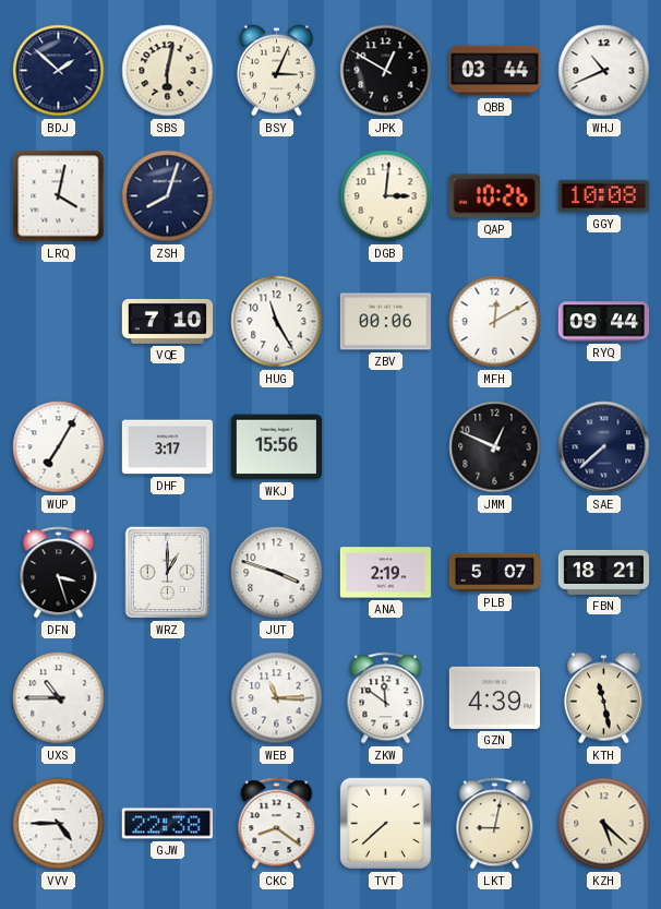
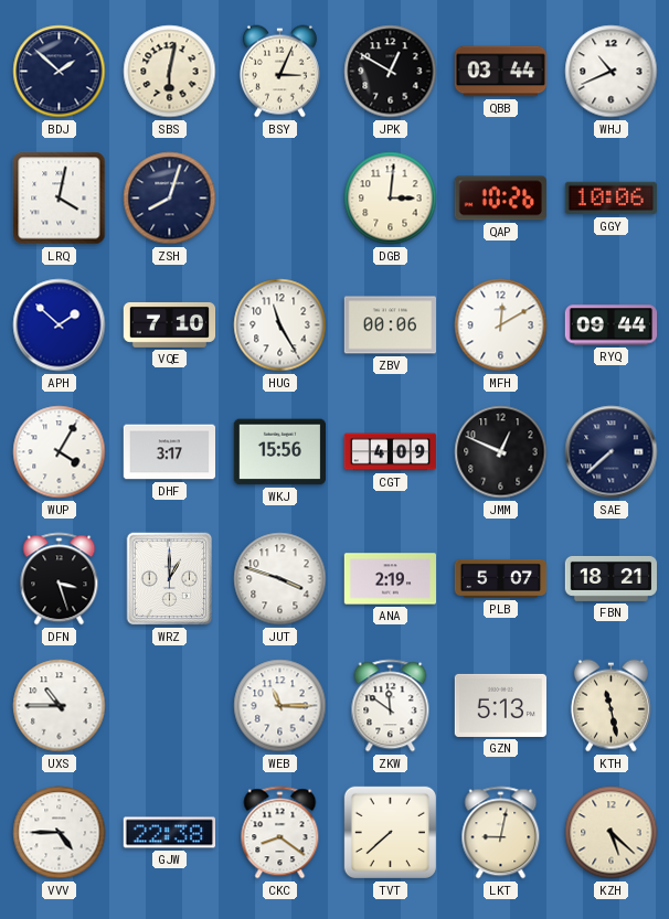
GGY: 10:08 -> 10:06 (610, 199)
APH: none -> 1:52 (60, 325)
WUP: 7:05 -> 4:05 (60, 452)
CGT: none -> 4:09 (391, 452)
GZN: 4:39 -> 5:13 (500, 705)
